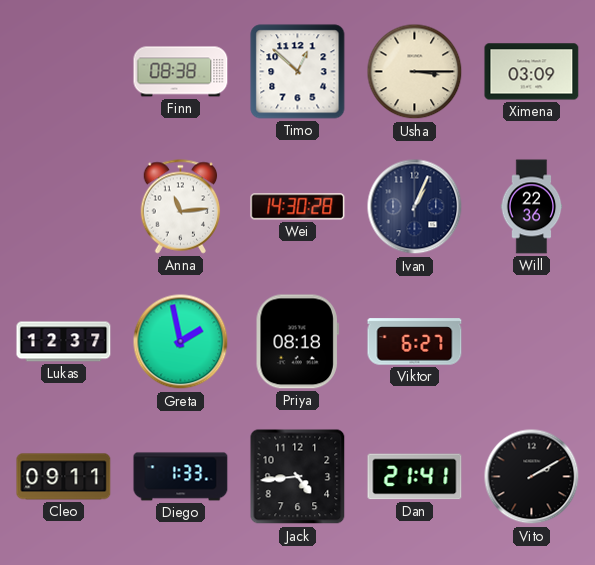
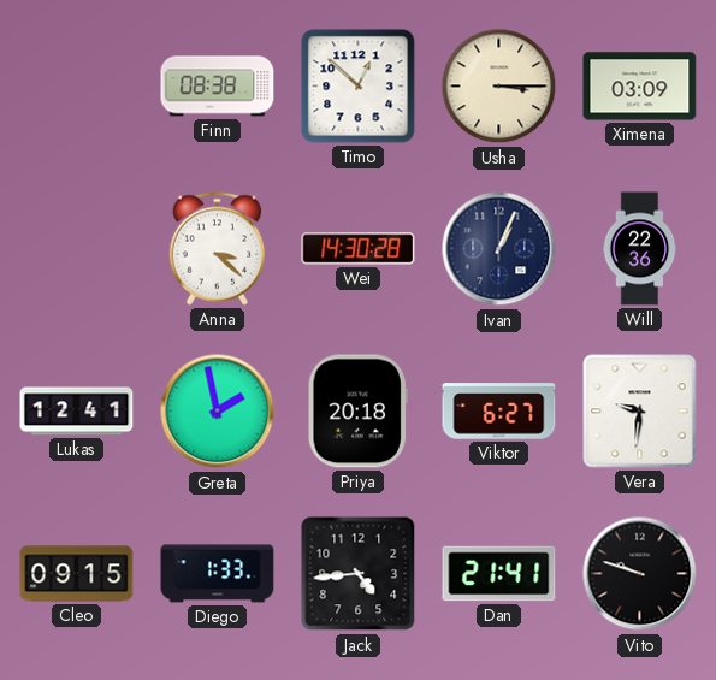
Anna: 11:14 -> 3:22 (218, 249)
Lukas: 12:37 -> 12:41 (77, 412)
Priya: 08:18 -> 20:18 (357, 412)
Vera: none -> 9:31 (640, 412)
Cleo: 09:11 -> 09:15 (77, 574)
Vito: 2:10 -> 9:48 (640, 574)
